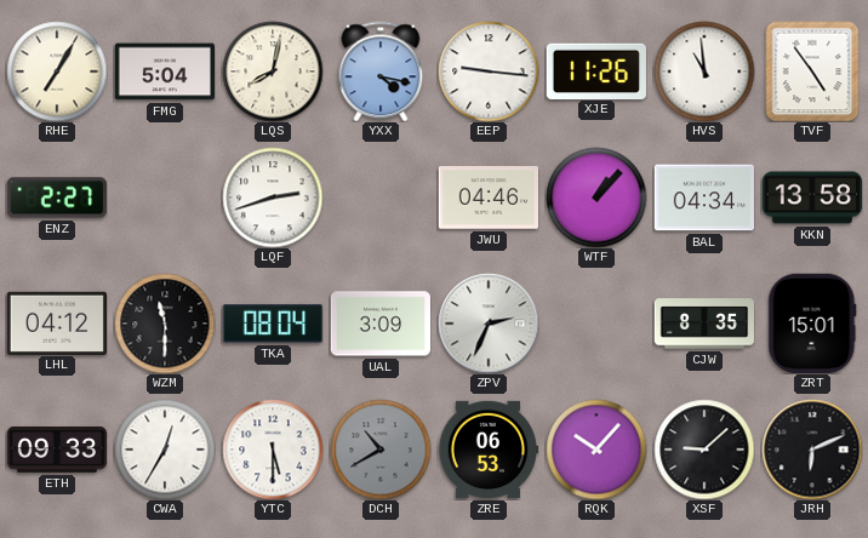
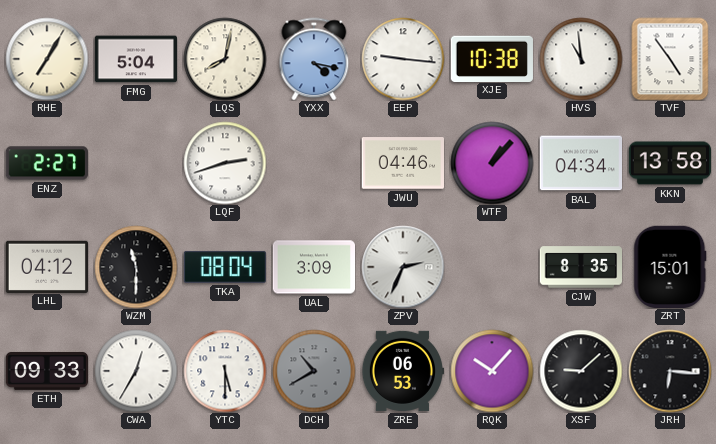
XJE: 11:26 -> 10:38 (492, 58)
JRH: 6:11 -> 6:16 (670, 371)
